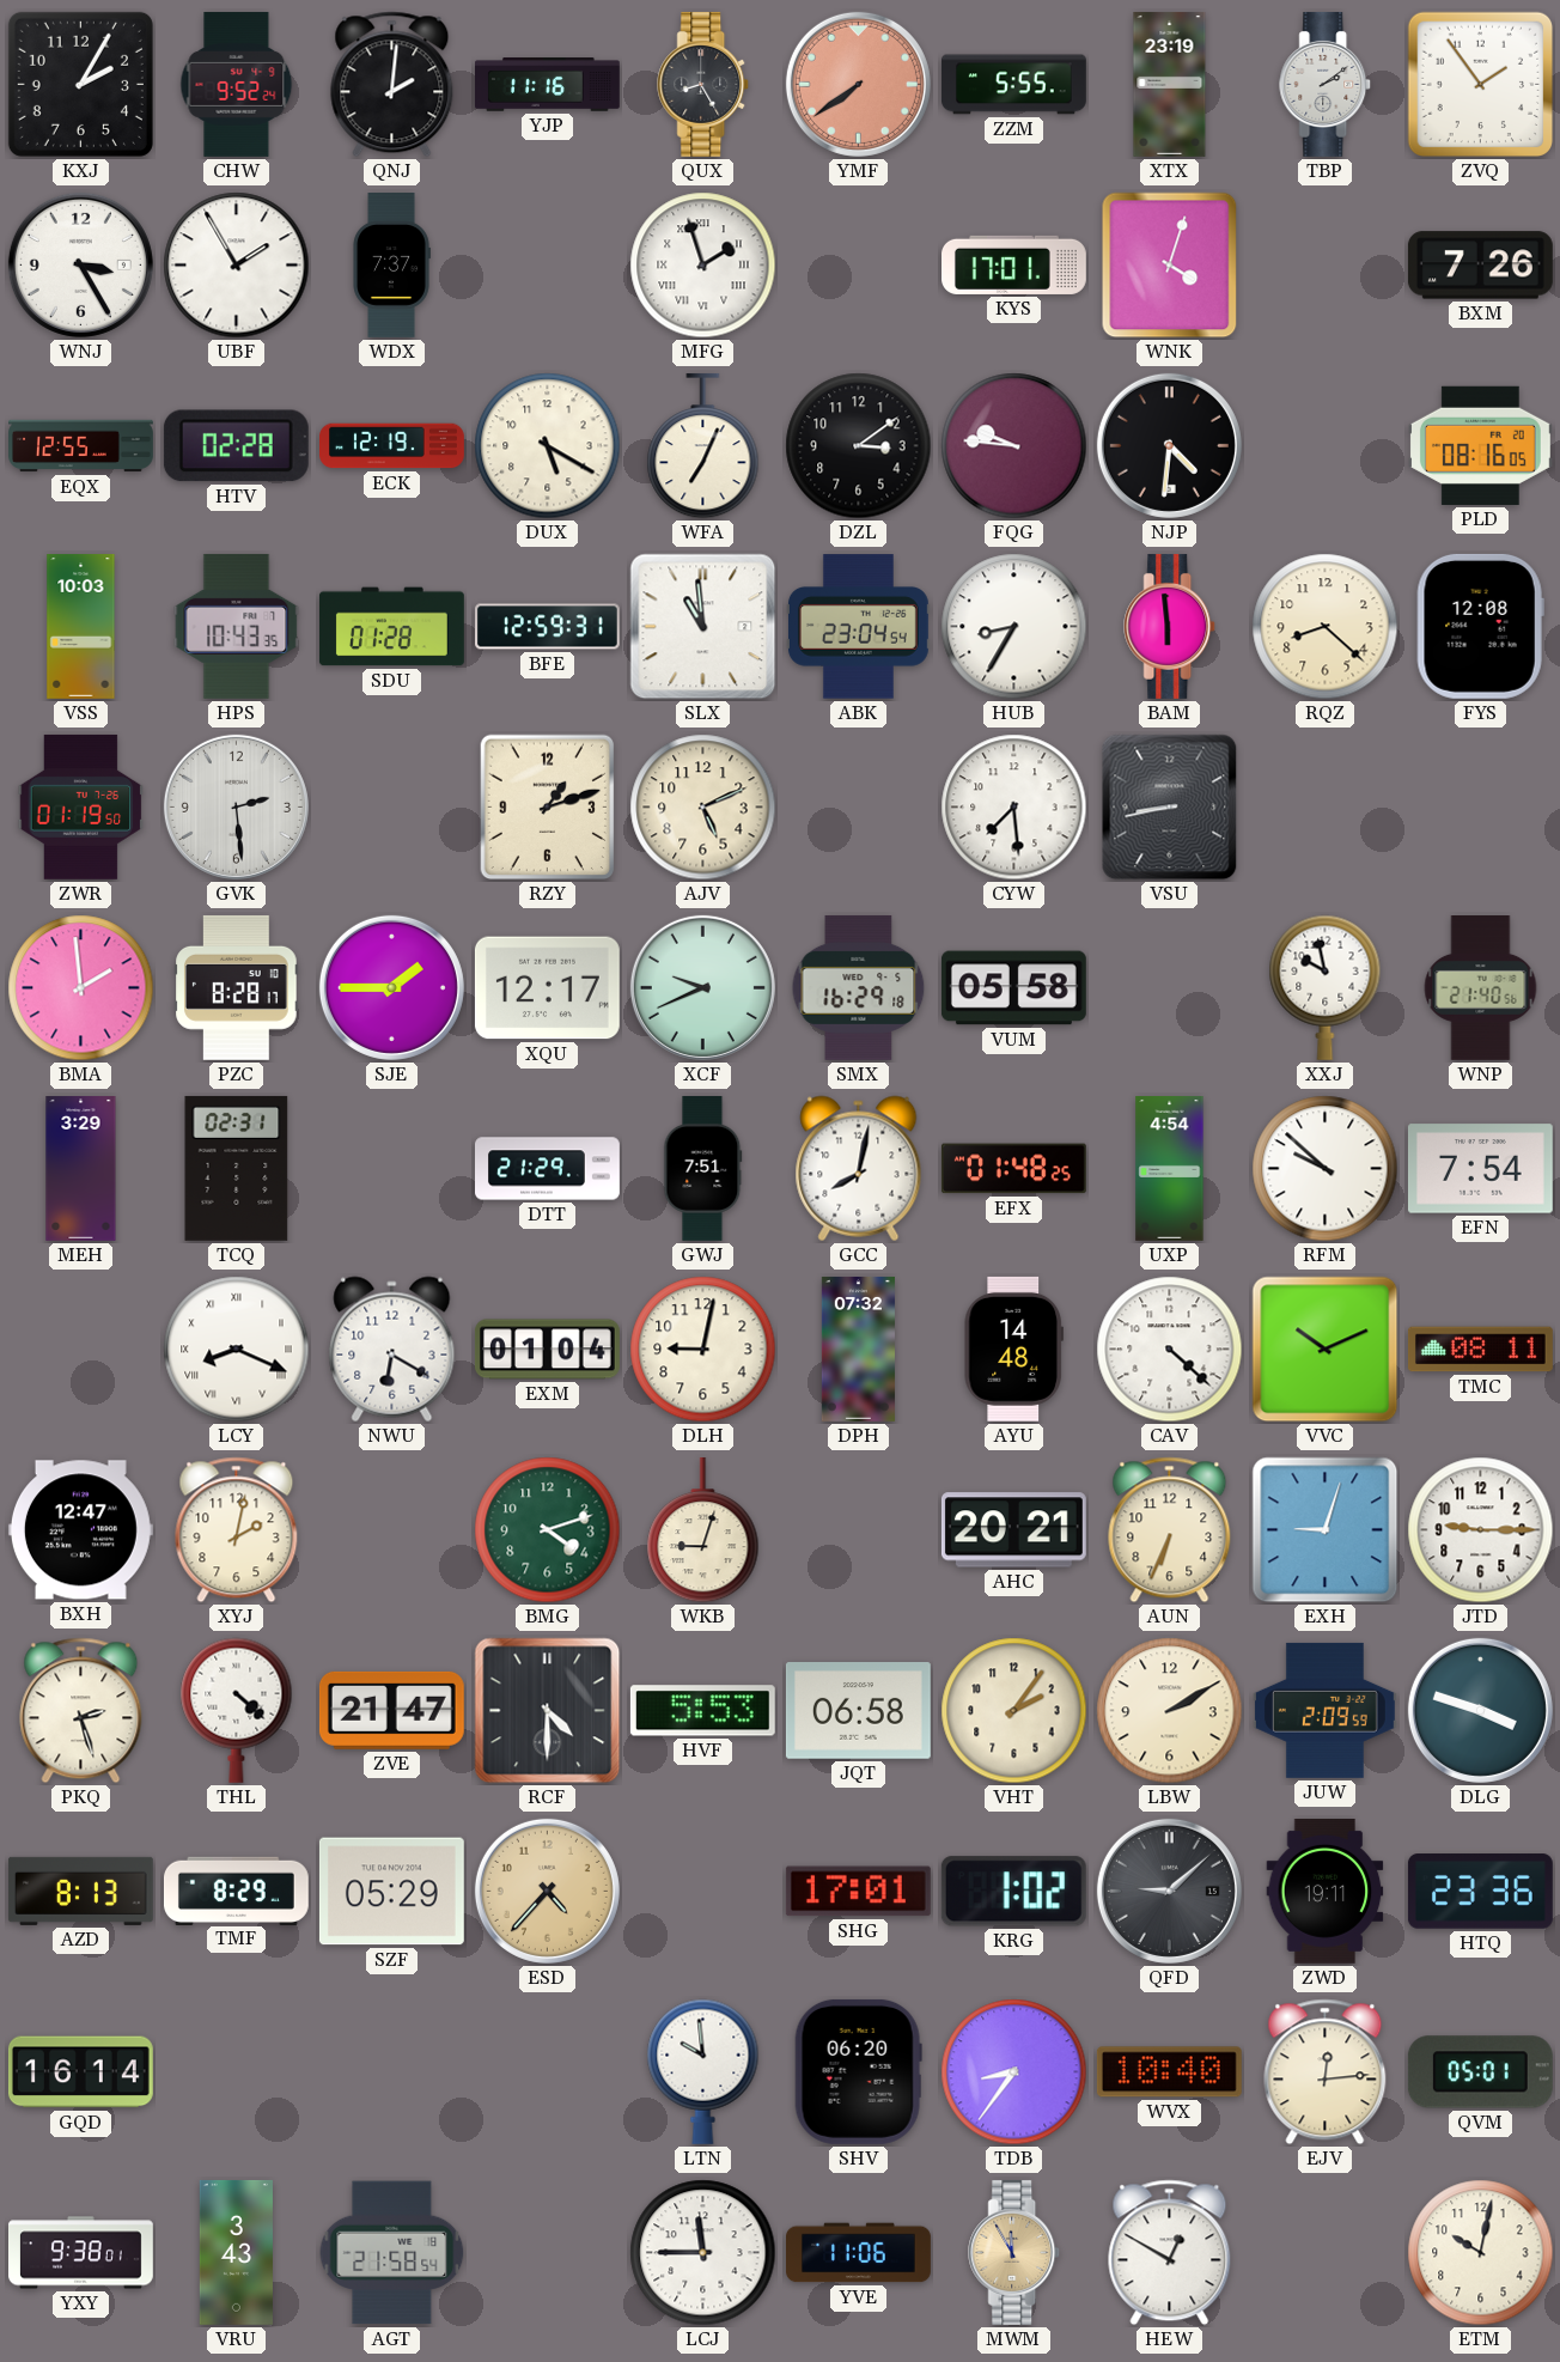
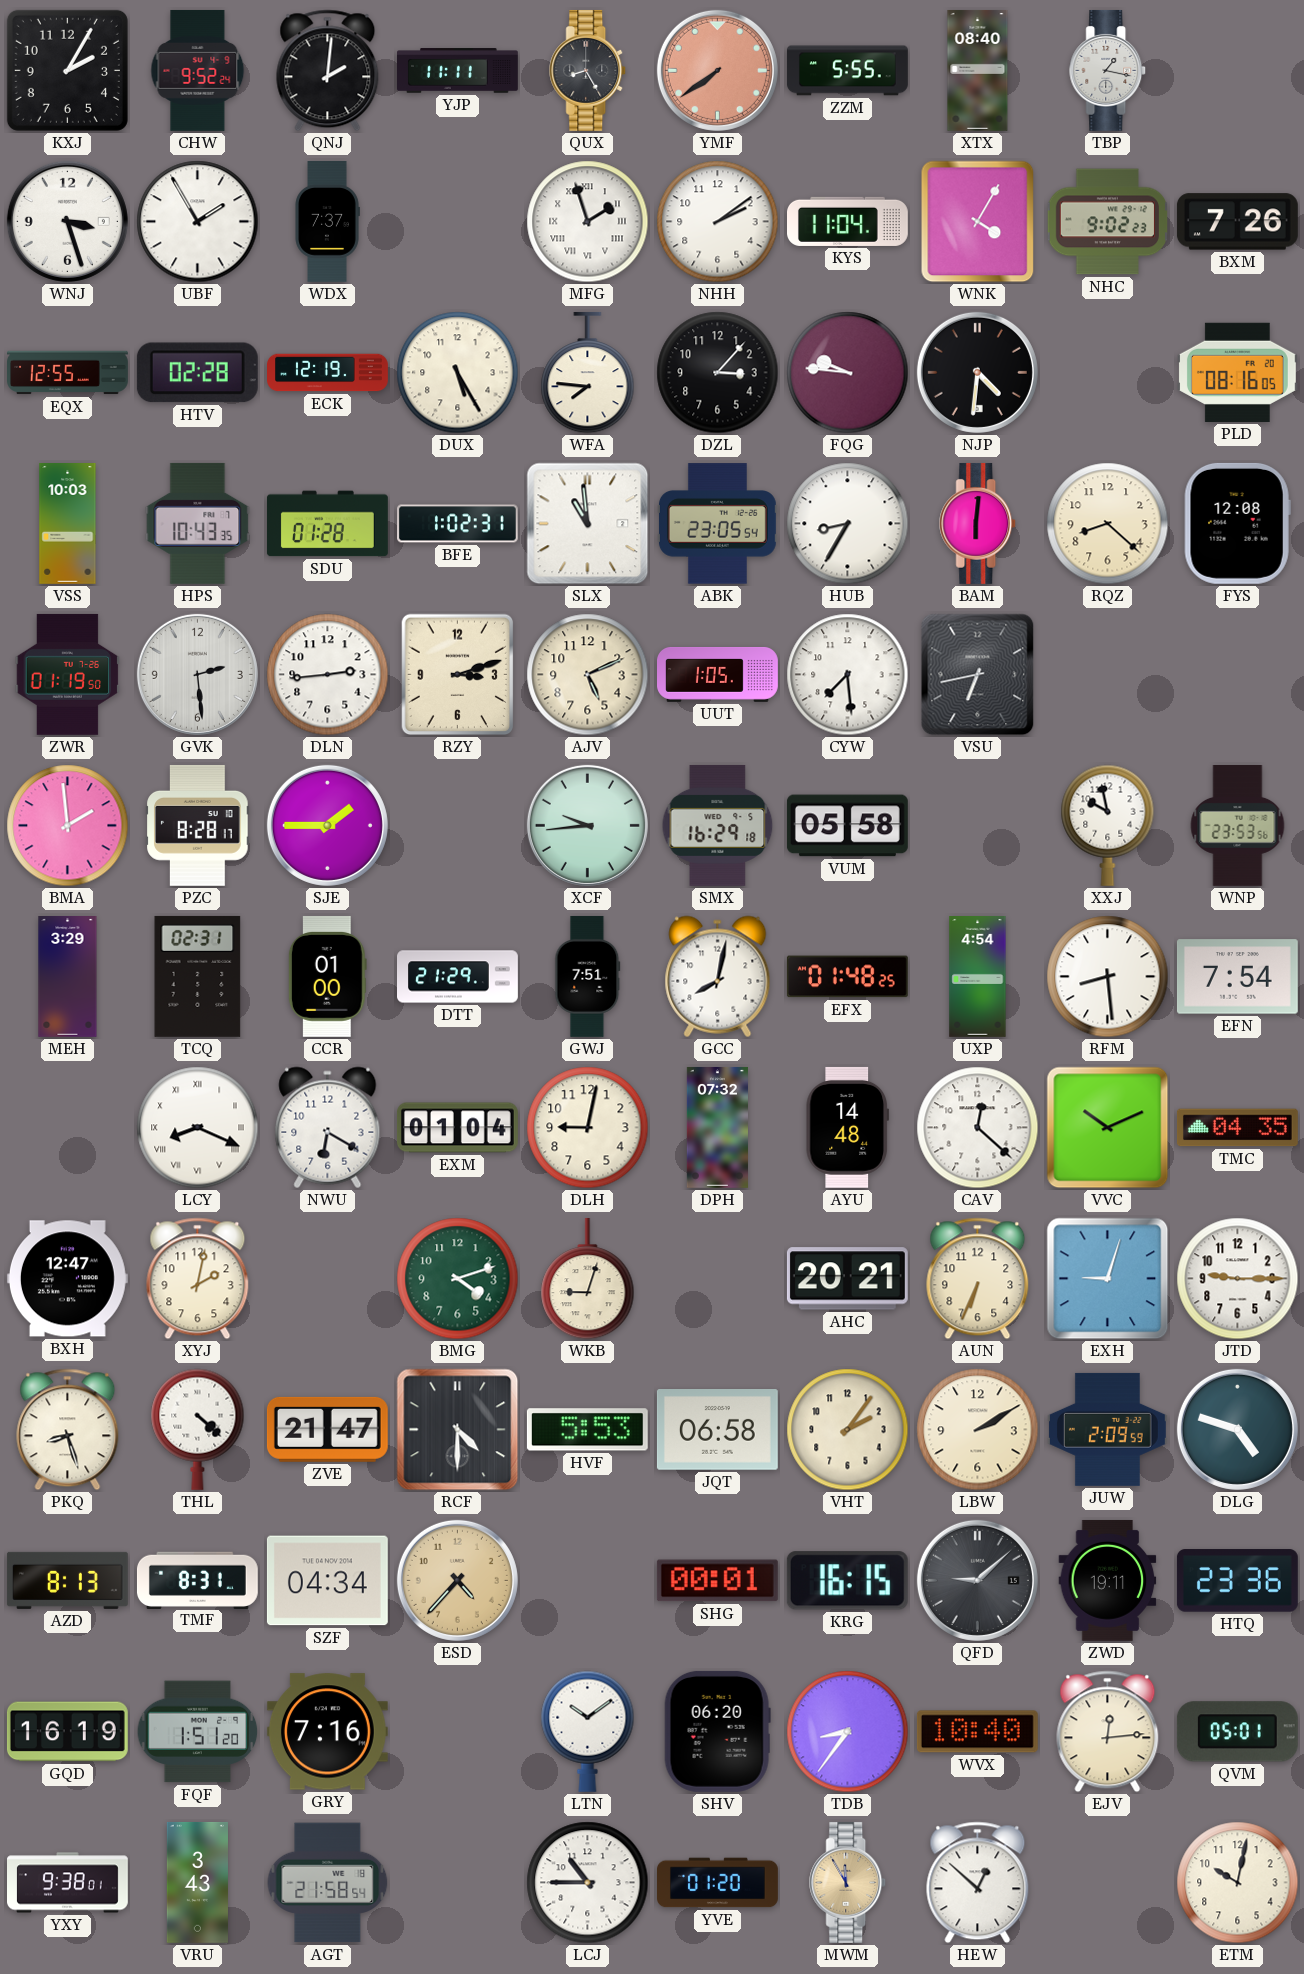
YJP: 11:16 -> 11:11 (458, 71)
XTX: 23:19 -> 08:40 (978, 71)
TBP: 2:09 -> 1:17 (1108, 70)
ZVQ: 1:54 -> none (1481, 85)
WNJ: 3:25 -> 3:27 (67, 221)
NHH: none -> 2:09 (718, 222)
KYS: 17:01 -> 11:04 (848, 221)
WNK: 4:03 -> 4:05 (978, 222)
NHC: none -> 9:02 (1107, 222)
DUX: 5:20 -> 5:25 (458, 373)
WFA: 7:04 -> 7:46 (588, 373)
DZL: 3:09 -> 3:07 (718, 373)
BFE: 12:59 -> 1:02 (458, 524)
ABK: 23:04 -> 23:05 (717, 524)
BAM: 5:59 -> 6:01 (978, 523)
DLN: none -> 2:44 (328, 675)
RZY: 1:12 -> 3:12 (458, 675)
UUT: none -> 1:05 (718, 674)
VSU: 8:43 -> 6:43 (978, 675)
XQU: 12:17 -> none (547, 988)
XCF: 9:41 -> 9:44 (587, 825)
WNP: 21:40 -> 23:53 (1238, 826)
CCR: none -> 01:00 (327, 976)
RFM: 9:52 -> 8:29 (1108, 977)
CAV: 4:22 -> 12:22 (978, 1128)
TMC: 08:11 -> 04:35 (1237, 1128)
PKQ: 2:27 -> 8:27 (68, 1430)
DLG: 3:48 -> 4:48 (1237, 1429)
TMF: 8:29 -> 8:31 (197, 1580)
SZF: 05:29 -> 04:34 (327, 1581)
SHG: 17:01 -> 00:01 (717, 1581)
KRG: 1:02 -> 16:15 (847, 1581)
GQD: 16:14 -> 16:19 (67, 1732)
FQF: none -> 1:51 (198, 1732)
GRY: none -> 7:16 (327, 1732)
LTN: 9:59 -> 10:09 (588, 1731)
LCJ: 11:45 -> 10:45 (588, 1883)
YVE: 11:06 -> 01:20 (718, 1883)
HEW: 12:50 -> 12:52 (978, 1883)
